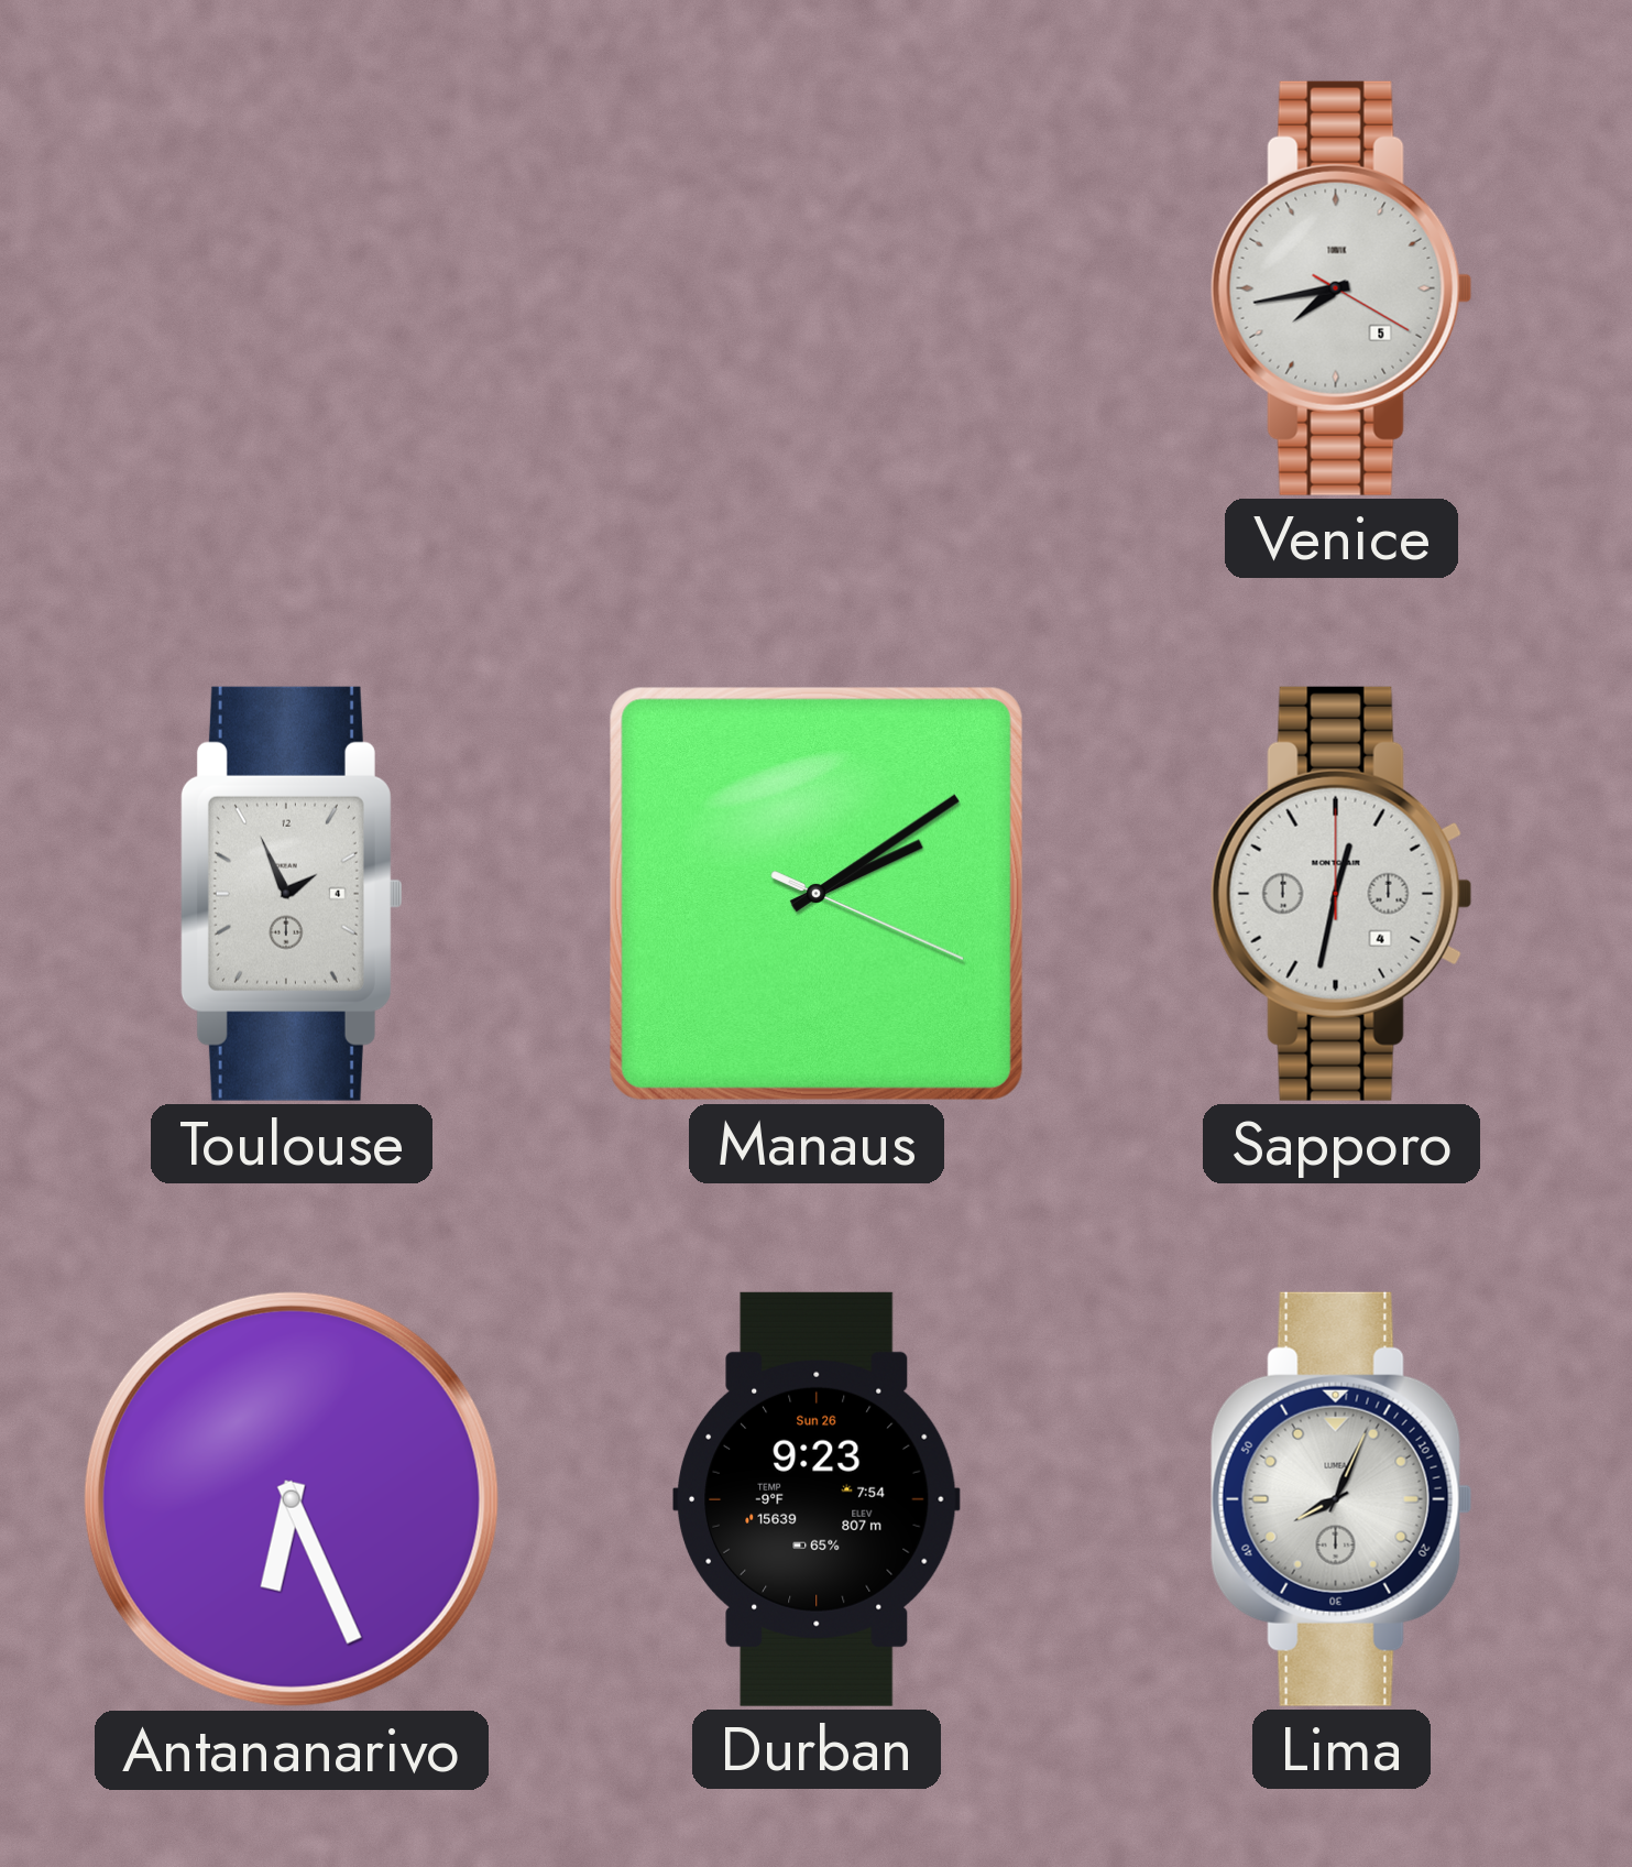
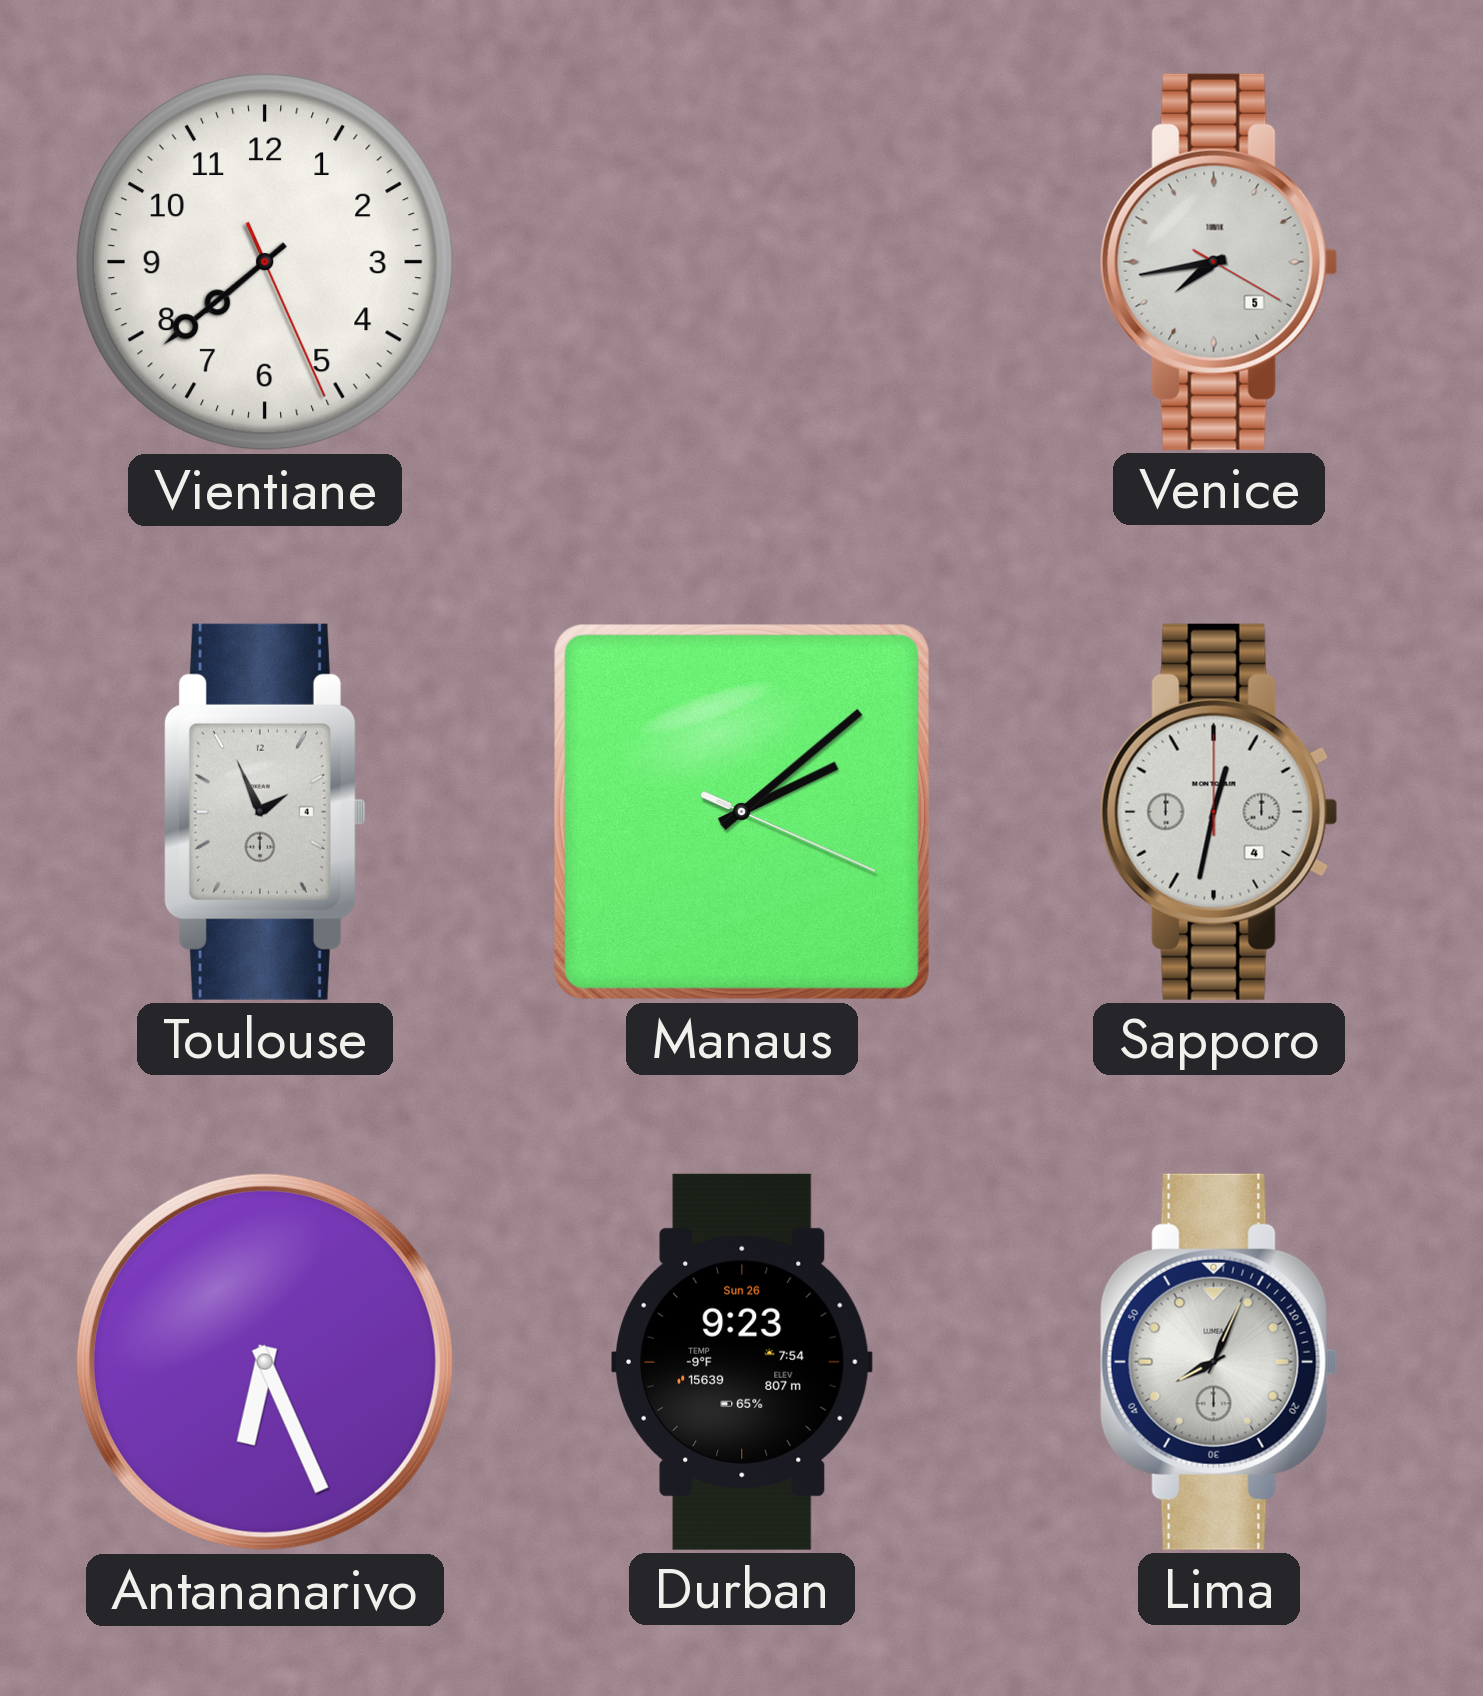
Vientiane: none -> 7:38 (265, 262)
Manaus: 2:09 -> 2:08 (742, 812)
